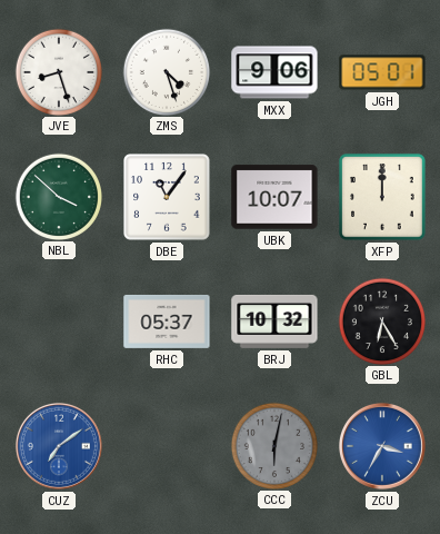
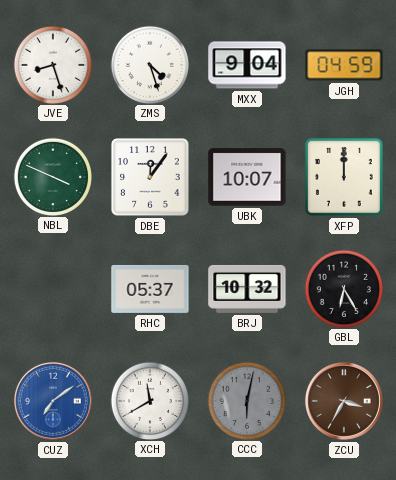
MXX: 9:06 -> 9:04 (247, 65)
JGH: 05:01 -> 04:59 (344, 65)
NBL: 3:52 -> 3:49 (52, 176)
DBE: 11:06 -> 12:06 (150, 177)
XCH: none -> 11:40 (149, 400)
ZCU dial: blue -> brown (344, 401)
